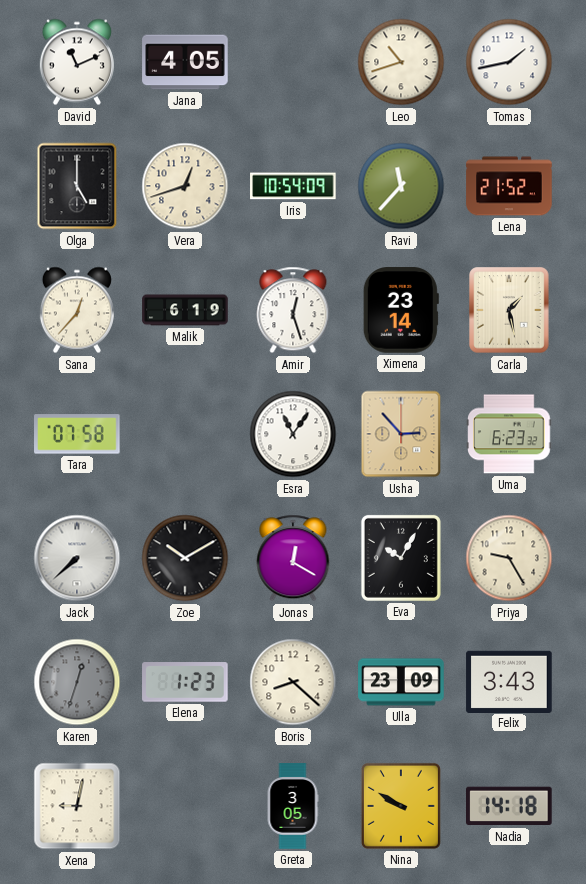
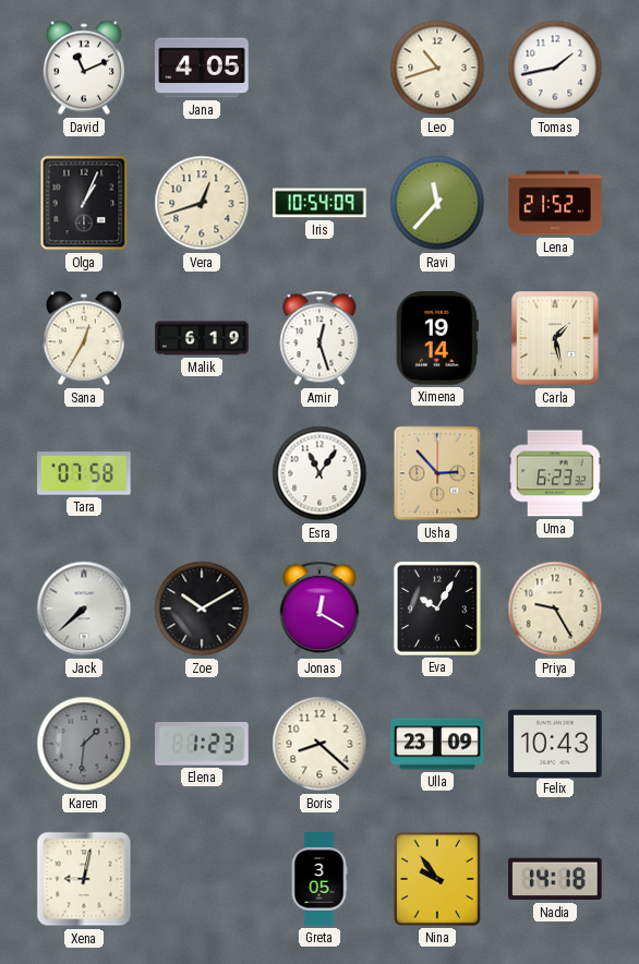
Olga: 5:00 -> 1:04 (84, 203)
Sana: 12:37 -> 12:35 (84, 338)
Ximena: 23:14 -> 19:14 (437, 338)
Karen: 12:33 -> 1:31 (84, 744)
Felix: 3:43 -> 10:43 (555, 743)
Nina: 9:50 -> 9:54 (437, 879)
